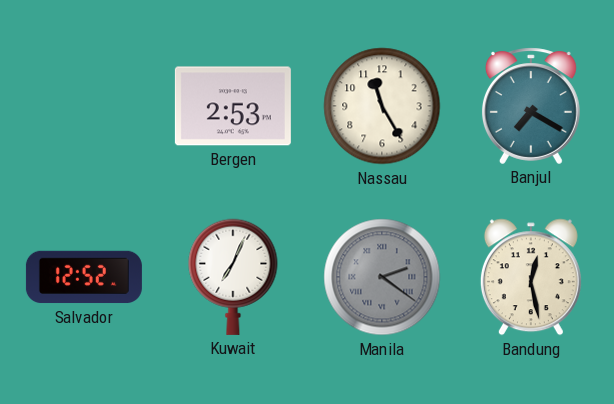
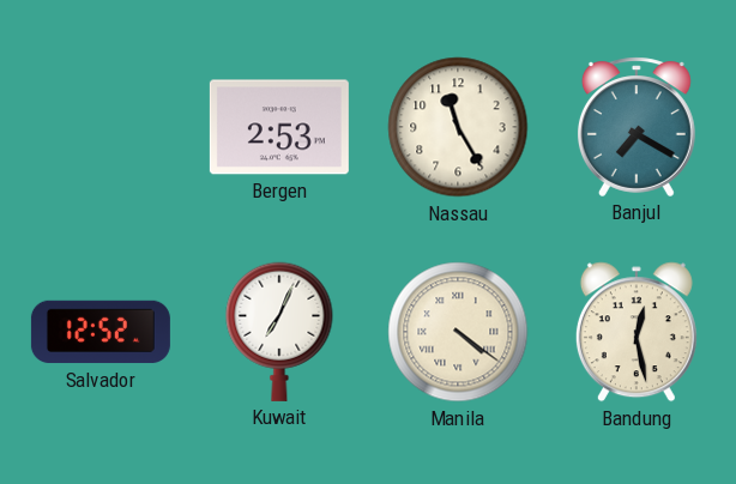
Manila: 2:21 -> 4:21 (458, 332)
Manila dial: grey -> cream (458, 332)
